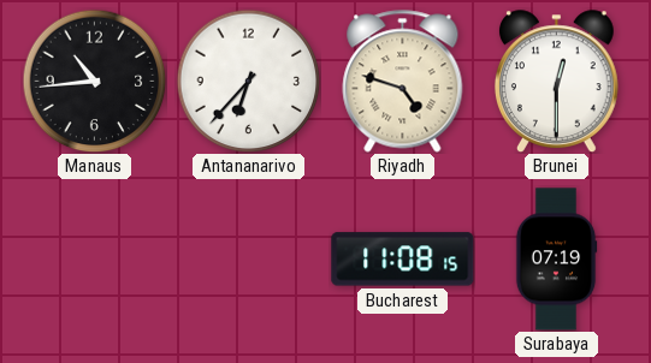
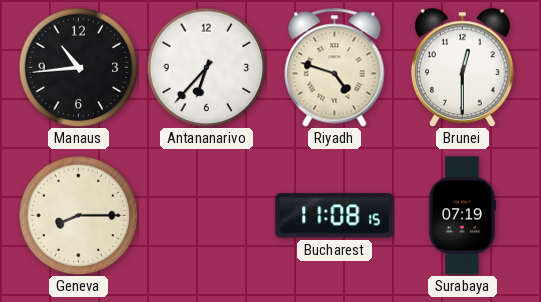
Geneva: none -> 8:15 (78, 215)
